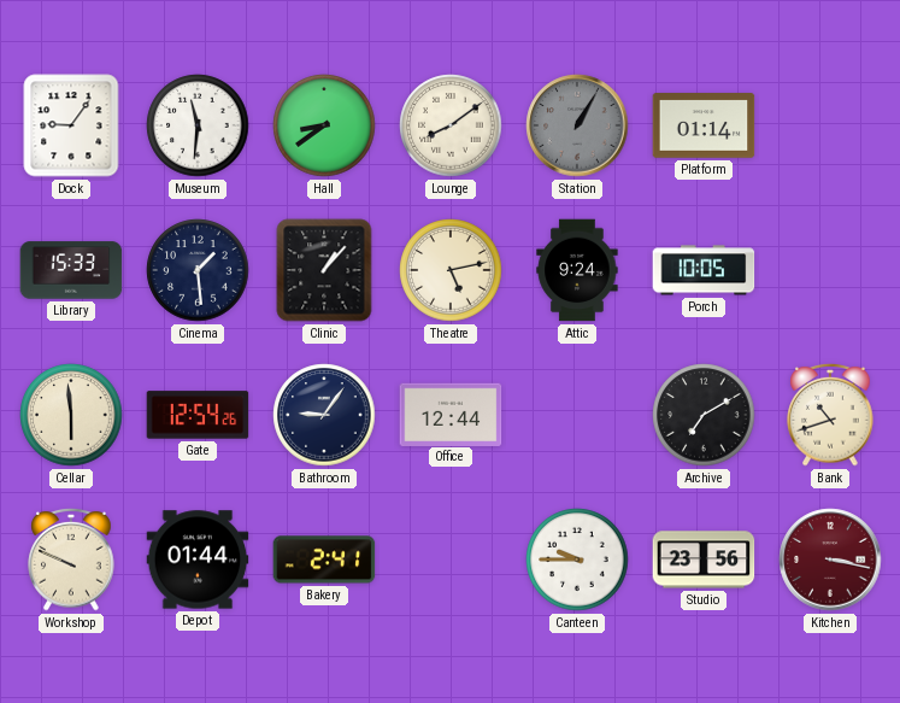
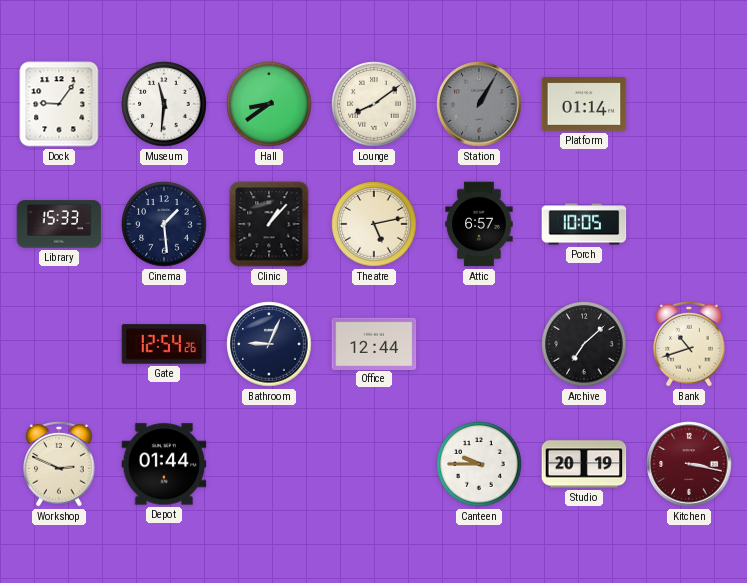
Attic: 9:24 -> 6:57 (479, 224)
Cellar: 5:59 -> none (71, 415)
Bathroom: 9:06 -> 9:04 (269, 344)
Archive: 7:10 -> 7:08 (584, 344)
Workshop: 9:49 -> 2:49 (59, 465)
Bakery: 2:41 -> none (324, 560)
Studio: 23:56 -> 20:19 (584, 464)
